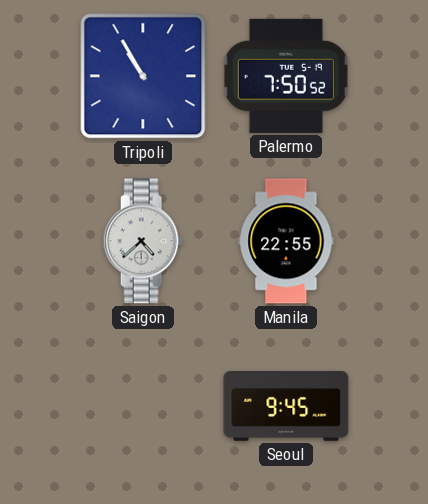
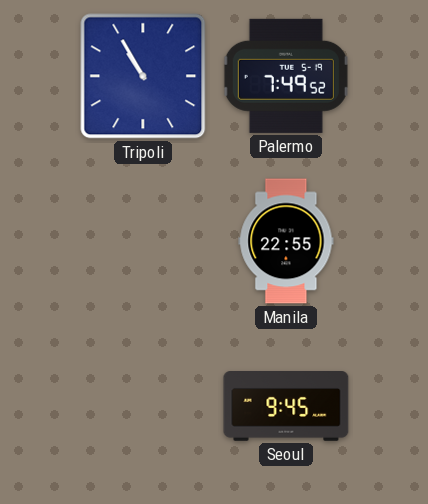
Palermo: 7:50 -> 7:49 (286, 76)
Saigon: 4:38 -> none (143, 241)
